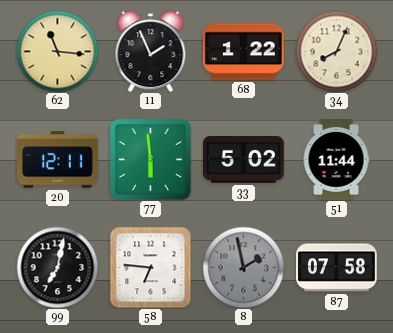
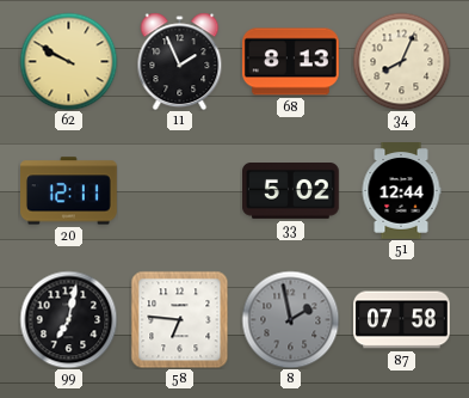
62: 11:16 -> 9:50 (68, 61)
68: 1:22 -> 8:13 (291, 62)
77: 5:59 -> none (150, 159)
51: 11:44 -> 12:44 (401, 191)
